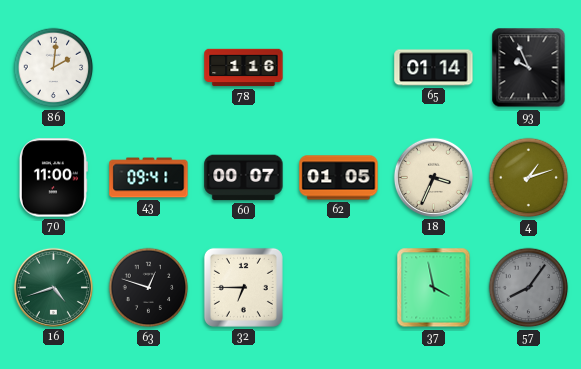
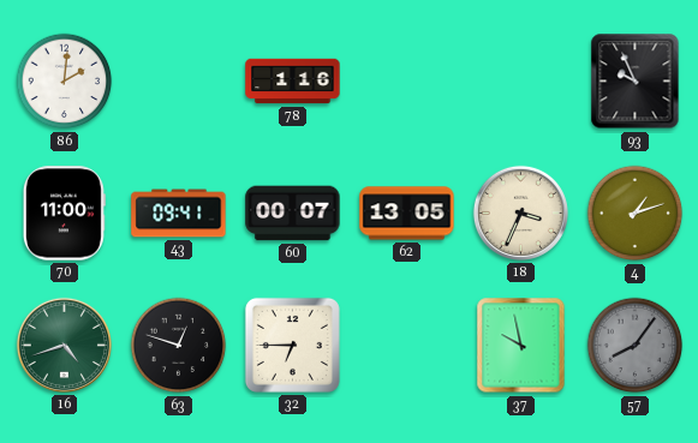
65: 01:14 -> none (434, 68)
62: 01:05 -> 13:05 (407, 214)
37: 3:58 -> 9:58 (521, 346)
